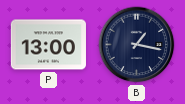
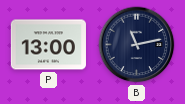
B: 1:17 -> 11:13 (137, 45)
